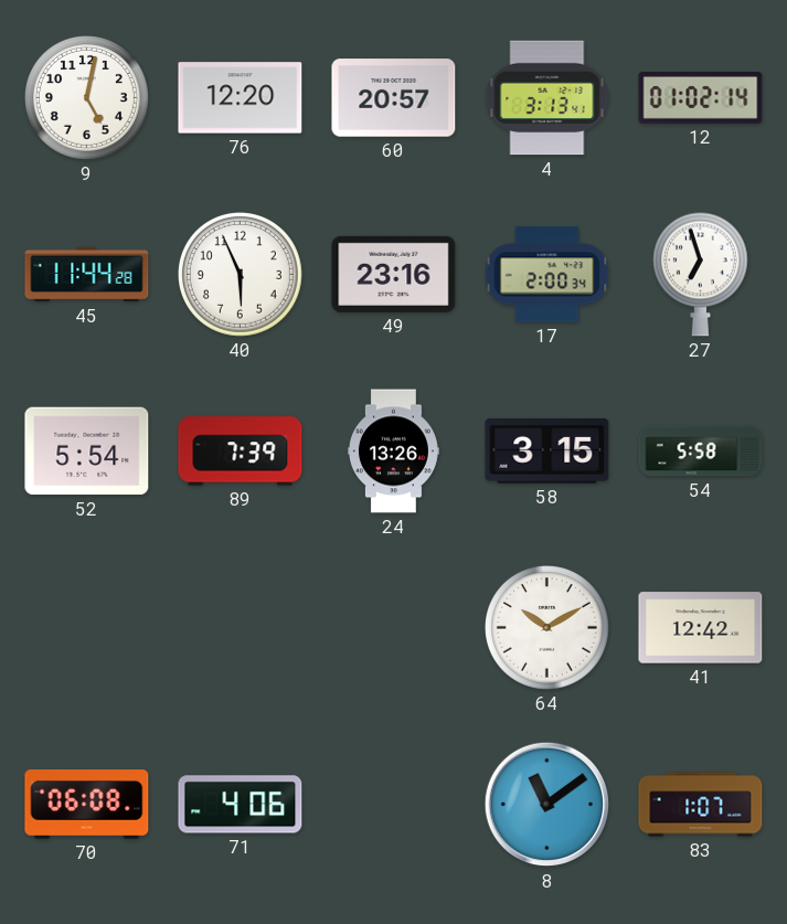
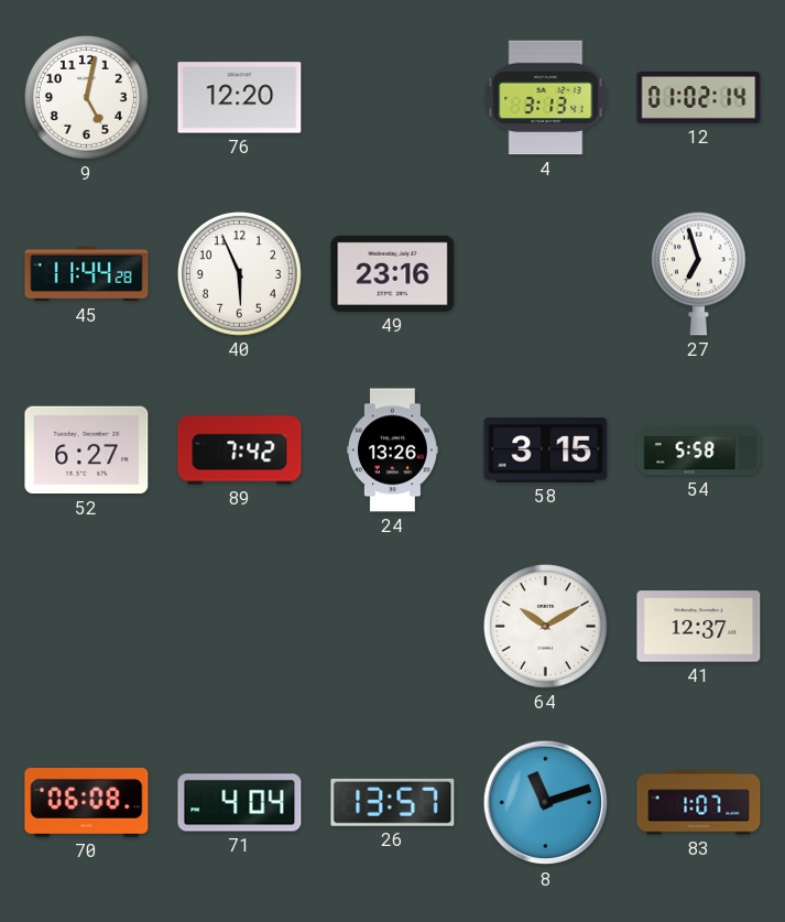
60: 20:57 -> none (394, 98)
17: 2:00 -> none (547, 275)
52: 5:54 -> 6:27 (87, 451)
89: 7:39 -> 7:42 (240, 451)
41: 12:42 -> 12:37 (699, 627)
71: 4:06 -> 4:04 (240, 803)
26: none -> 13:57 (393, 802)
8: 11:09 -> 11:12 (546, 803)
